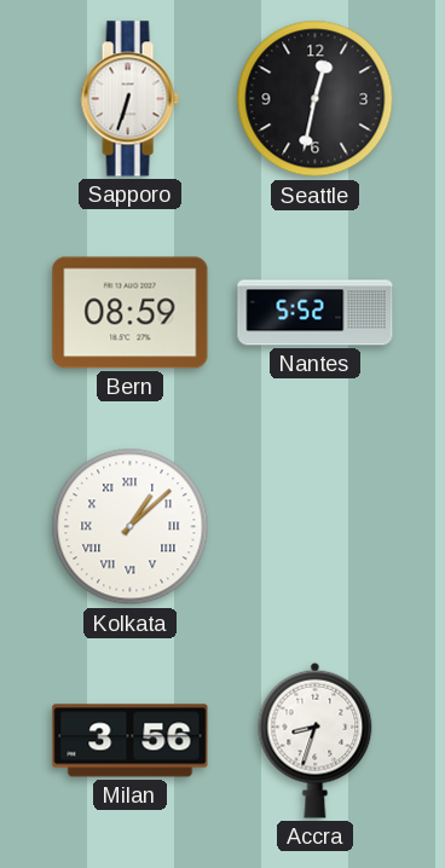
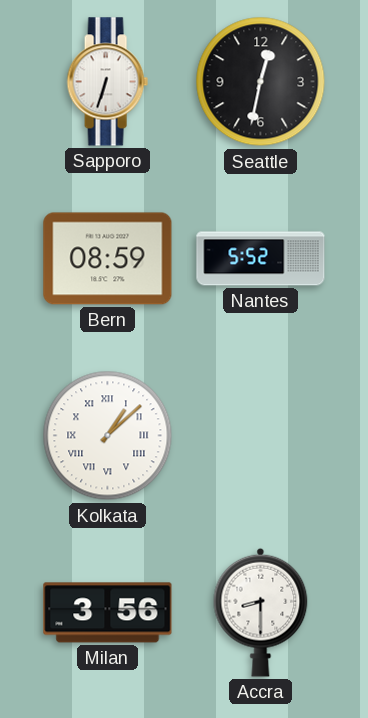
Accra: 8:33 -> 8:30 (261, 612)
